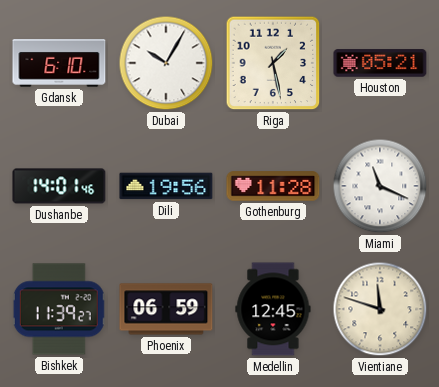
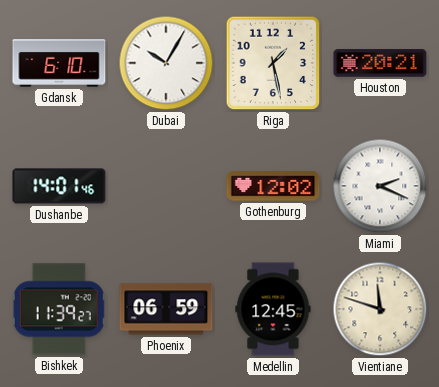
Houston: 05:21 -> 20:21 (380, 63)
Dili: 19:56 -> none (166, 186)
Gothenburg: 11:28 -> 12:02 (273, 186)
Miami: 11:19 -> 2:19 (380, 186)
